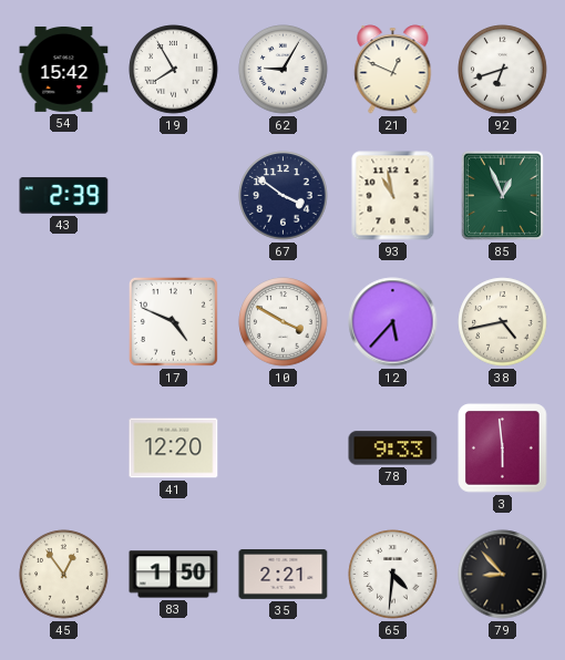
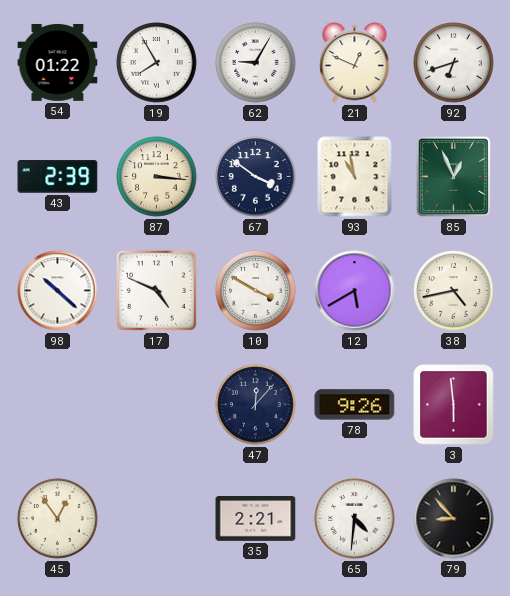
54: 15:42 -> 01:22 (58, 62)
87: none -> 3:16 (157, 177)
98: none -> 10:22 (58, 291)
12: 5:37 -> 5:40 (355, 291)
41: 12:20 -> none (174, 448)
47: none -> 12:07 (256, 405)
78: 9:33 -> 9:26 (355, 405)
83: 1:50 -> none (174, 575)
